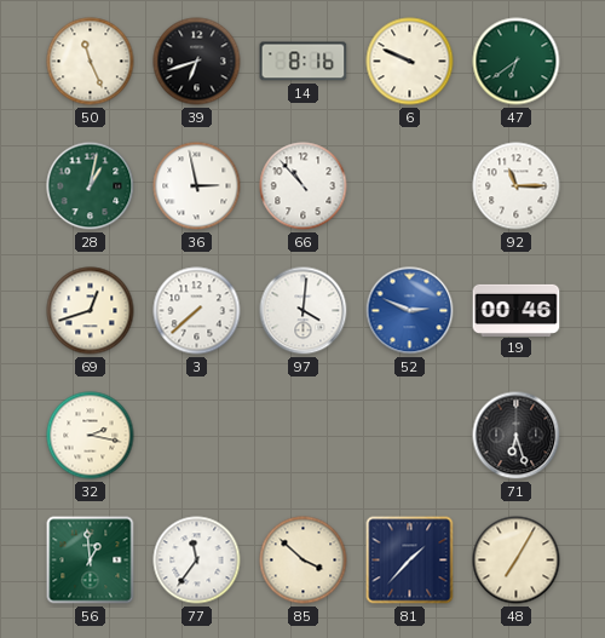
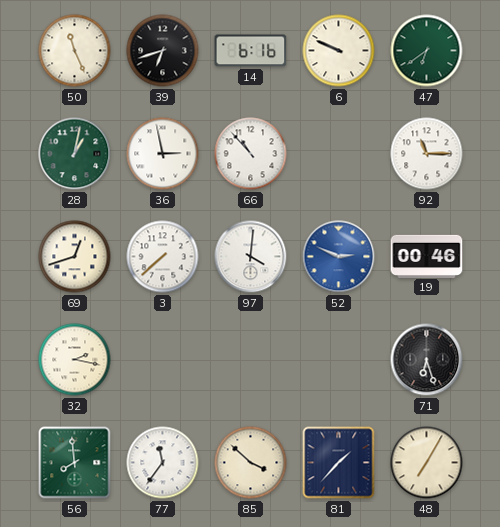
14: 8:16 -> 6:16 (251, 51)
56: 12:59 -> 7:59 (75, 463)
